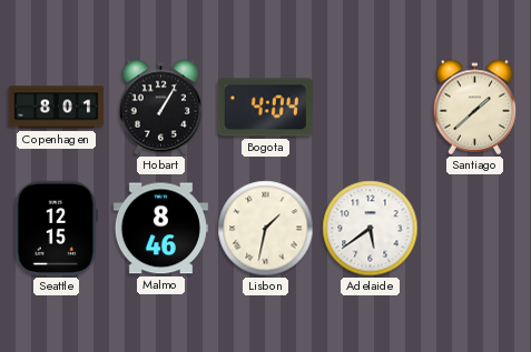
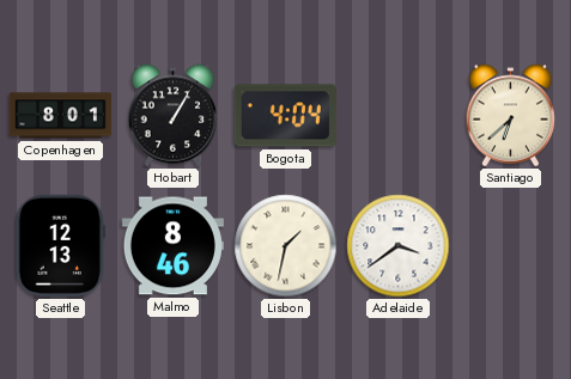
Santiago: 1:38 -> 6:38 (511, 116)
Seattle: 12:15 -> 12:13 (60, 245)
Adelaide: 5:39 -> 3:39 (399, 246)
